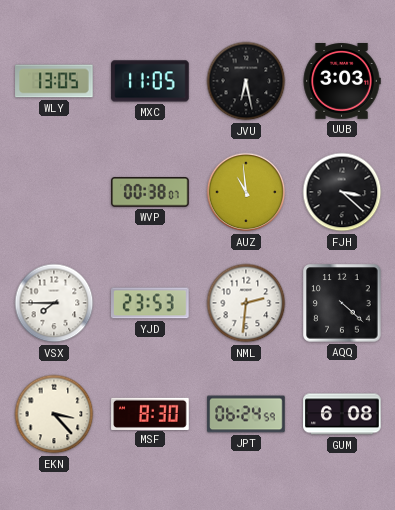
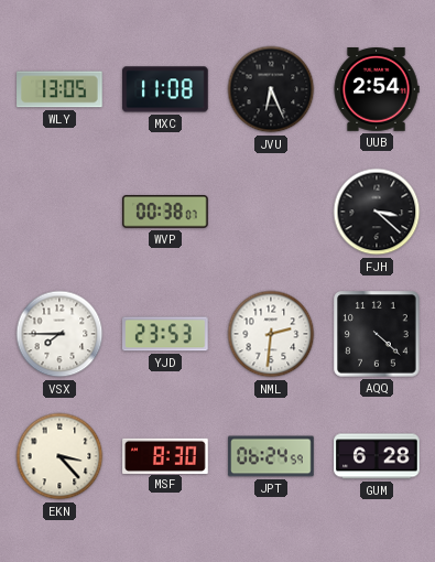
MXC: 11:05 -> 11:08 (165, 89)
JVU: 6:28 -> 6:26 (271, 89)
UUB: 3:03 -> 2:54 (377, 90)
AUZ: 10:59 -> none (246, 192)
GUM: 6:08 -> 6:28 (377, 456)
